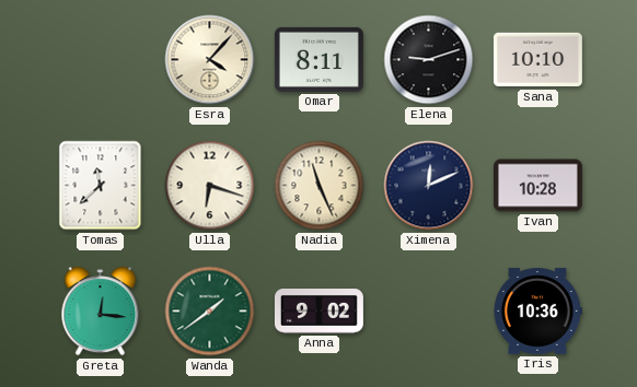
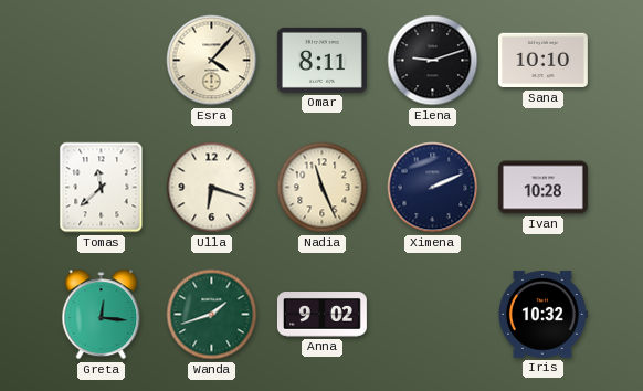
Ximena: 12:11 -> 2:11 (433, 188)
Wanda: 1:39 -> 1:42 (212, 315)
Iris: 10:36 -> 10:32 (542, 315)
